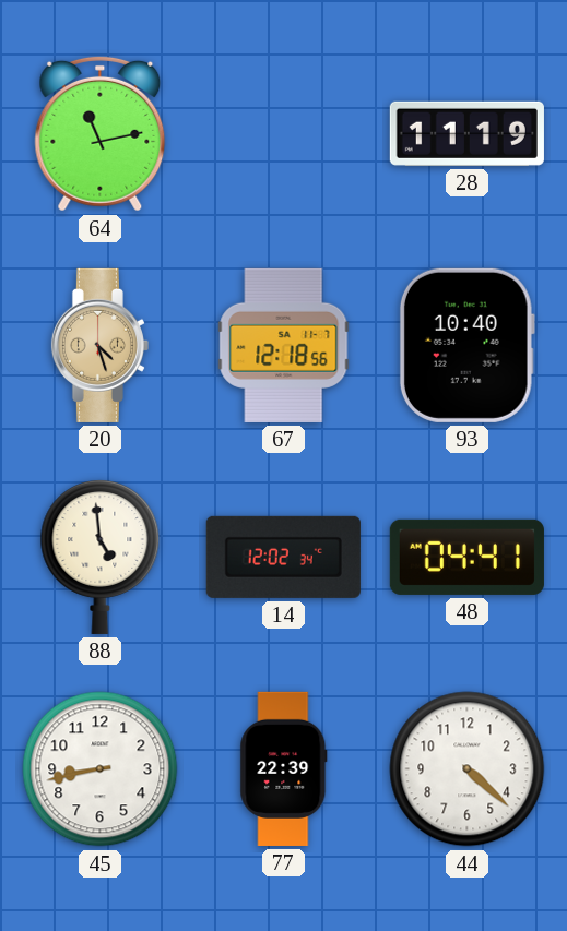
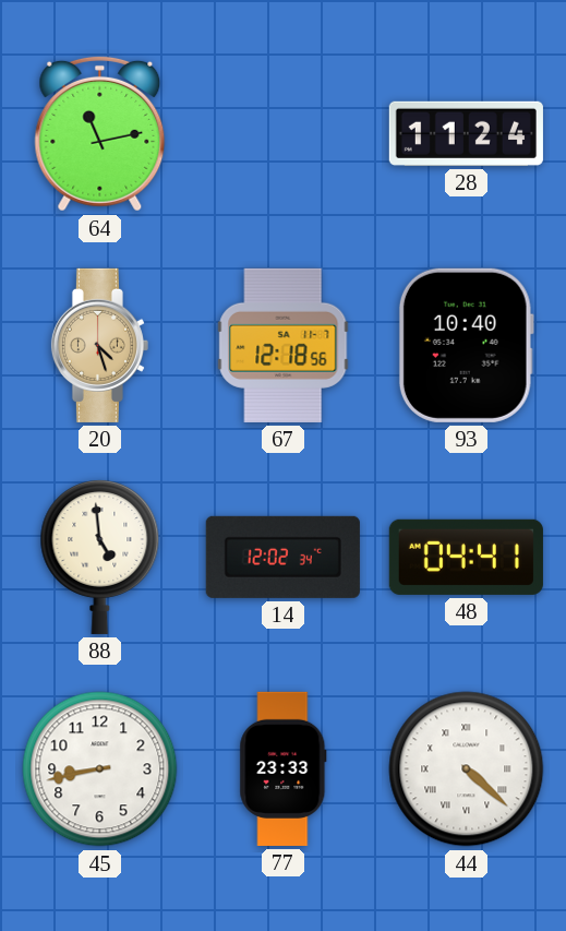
28: 11:19 -> 11:24 (466, 133)
77: 22:39 -> 23:33 (284, 768)
44 numerals: Arabic -> Roman (467, 769)
